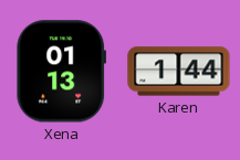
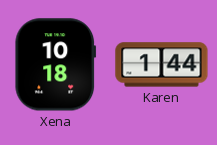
Xena: 01:13 -> 10:18 (56, 65)
